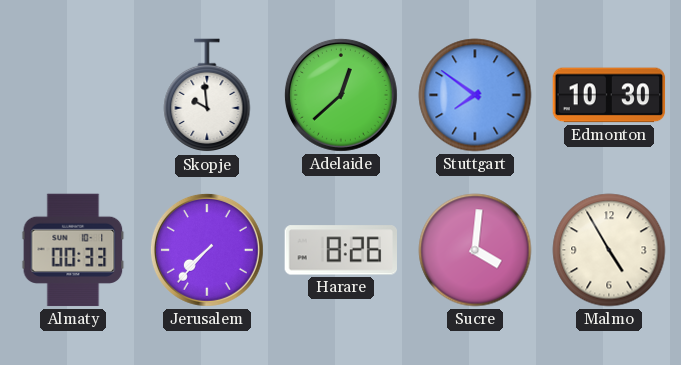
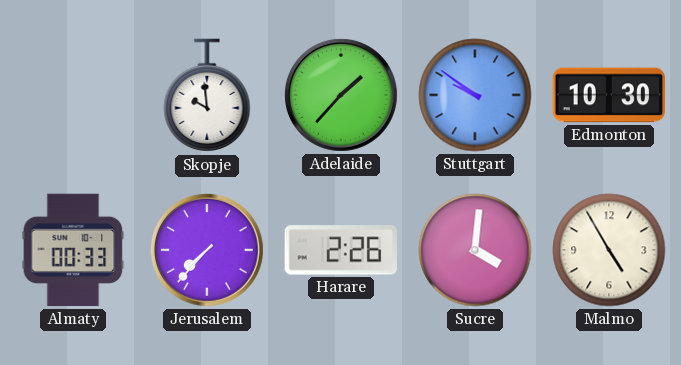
Adelaide: 12:38 -> 1:37 (341, 95)
Stuttgart: 7:51 -> 9:51 (475, 95)
Harare: 8:26 -> 2:26 (340, 250)
